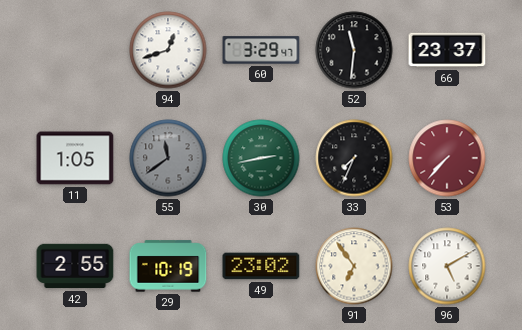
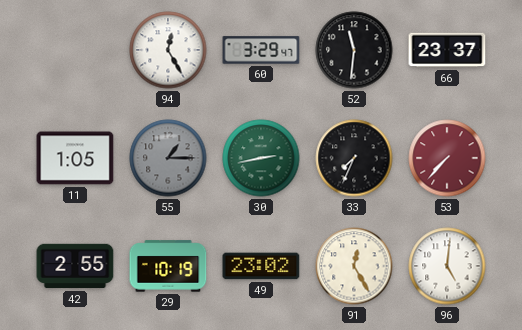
94: 12:42 -> 12:25 (168, 50)
55: 11:39 -> 1:15 (168, 158)
91: 6:54 -> 12:25 (354, 266)
96: 5:10 -> 5:01 (447, 266)
